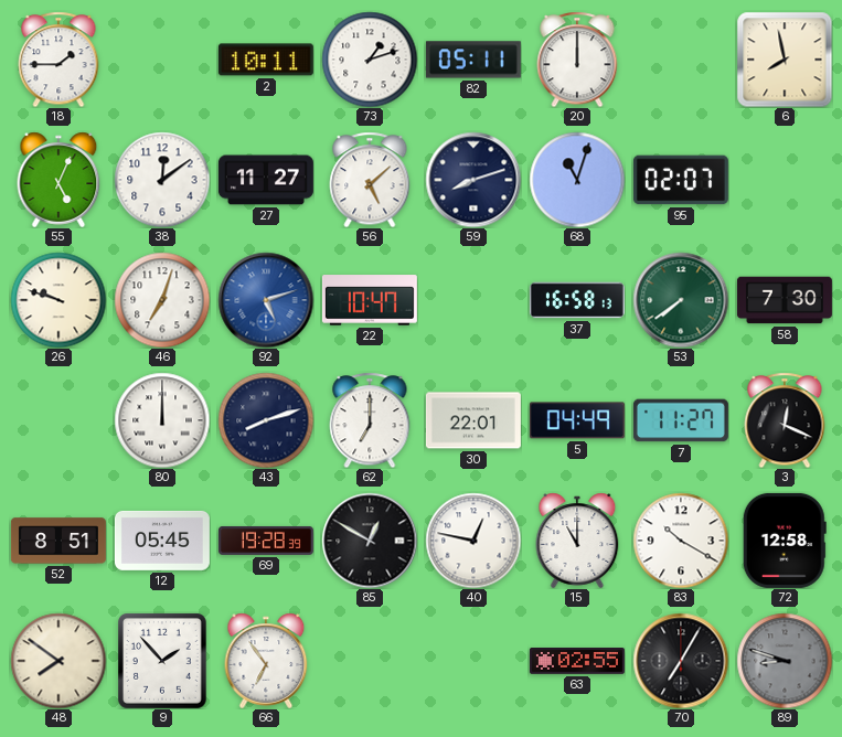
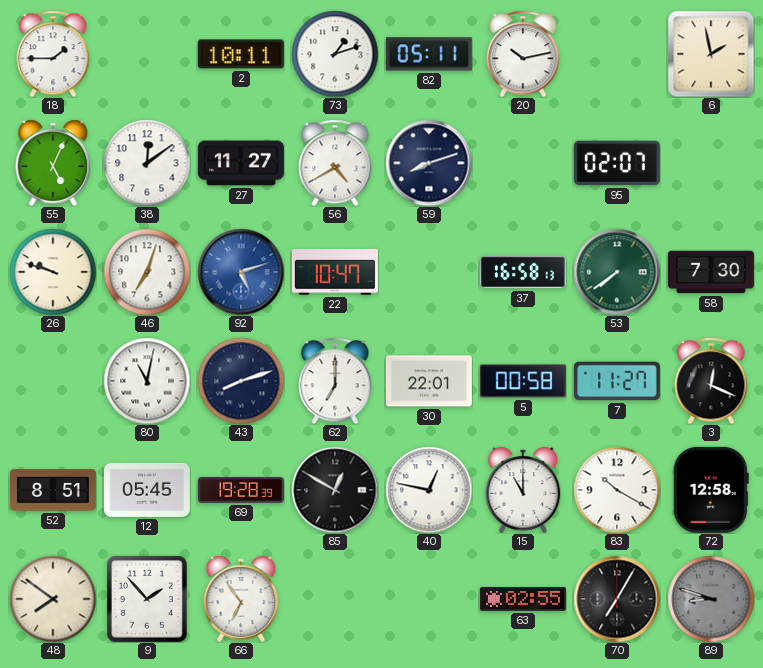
20: 12:00 -> 10:13 (523, 54)
6: 7:58 -> 1:58 (711, 54)
56: 5:08 -> 4:40 (335, 163)
68: 11:03 -> none (577, 180)
80: 12:00 -> 11:02 (147, 381)
5: 04:49 -> 00:58 (523, 381)
